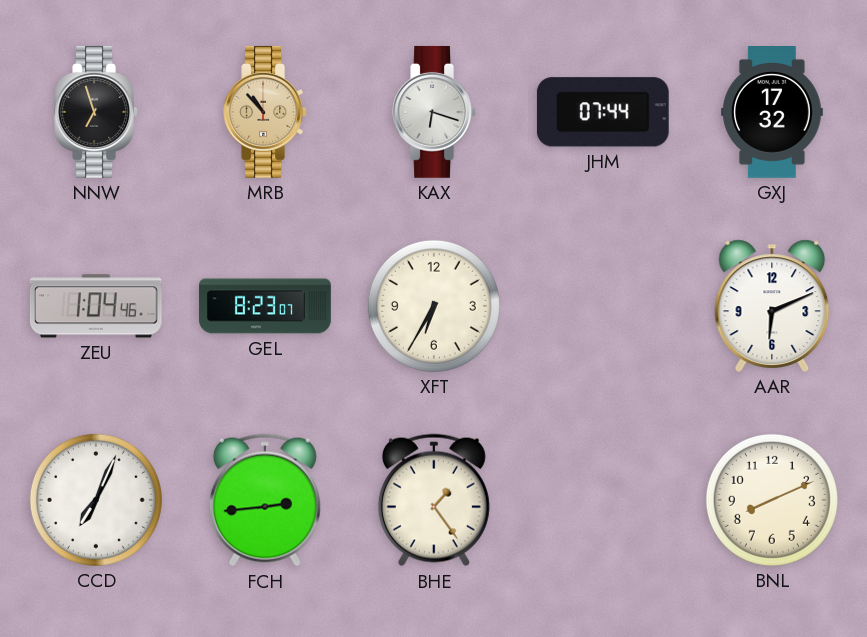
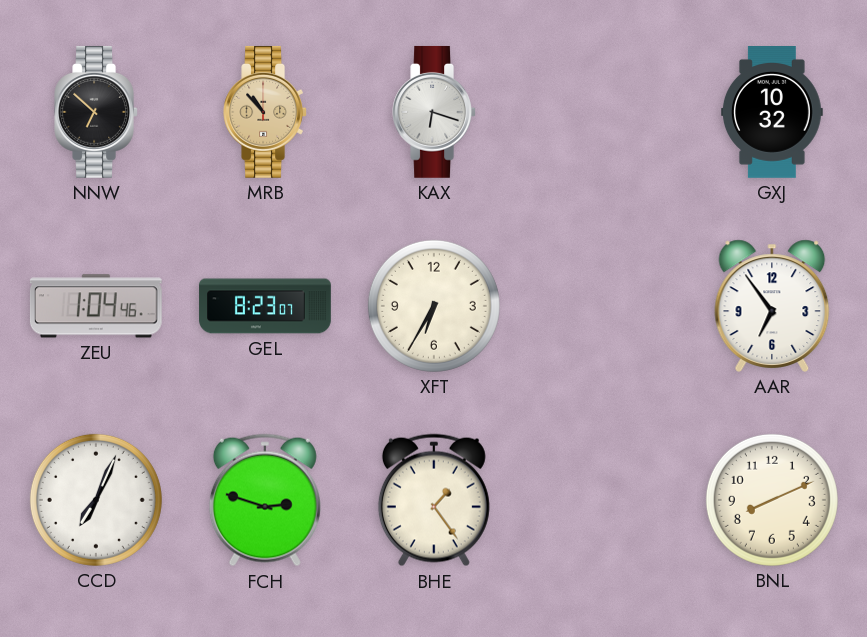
NNW: 6:57 -> 6:52 (96, 112)
JHM: 07:44 -> none (603, 112)
GXJ: 17:32 -> 10:32 (773, 113)
AAR: 6:11 -> 6:54 (772, 306)
FCH: 2:44 -> 2:48 (265, 500)
